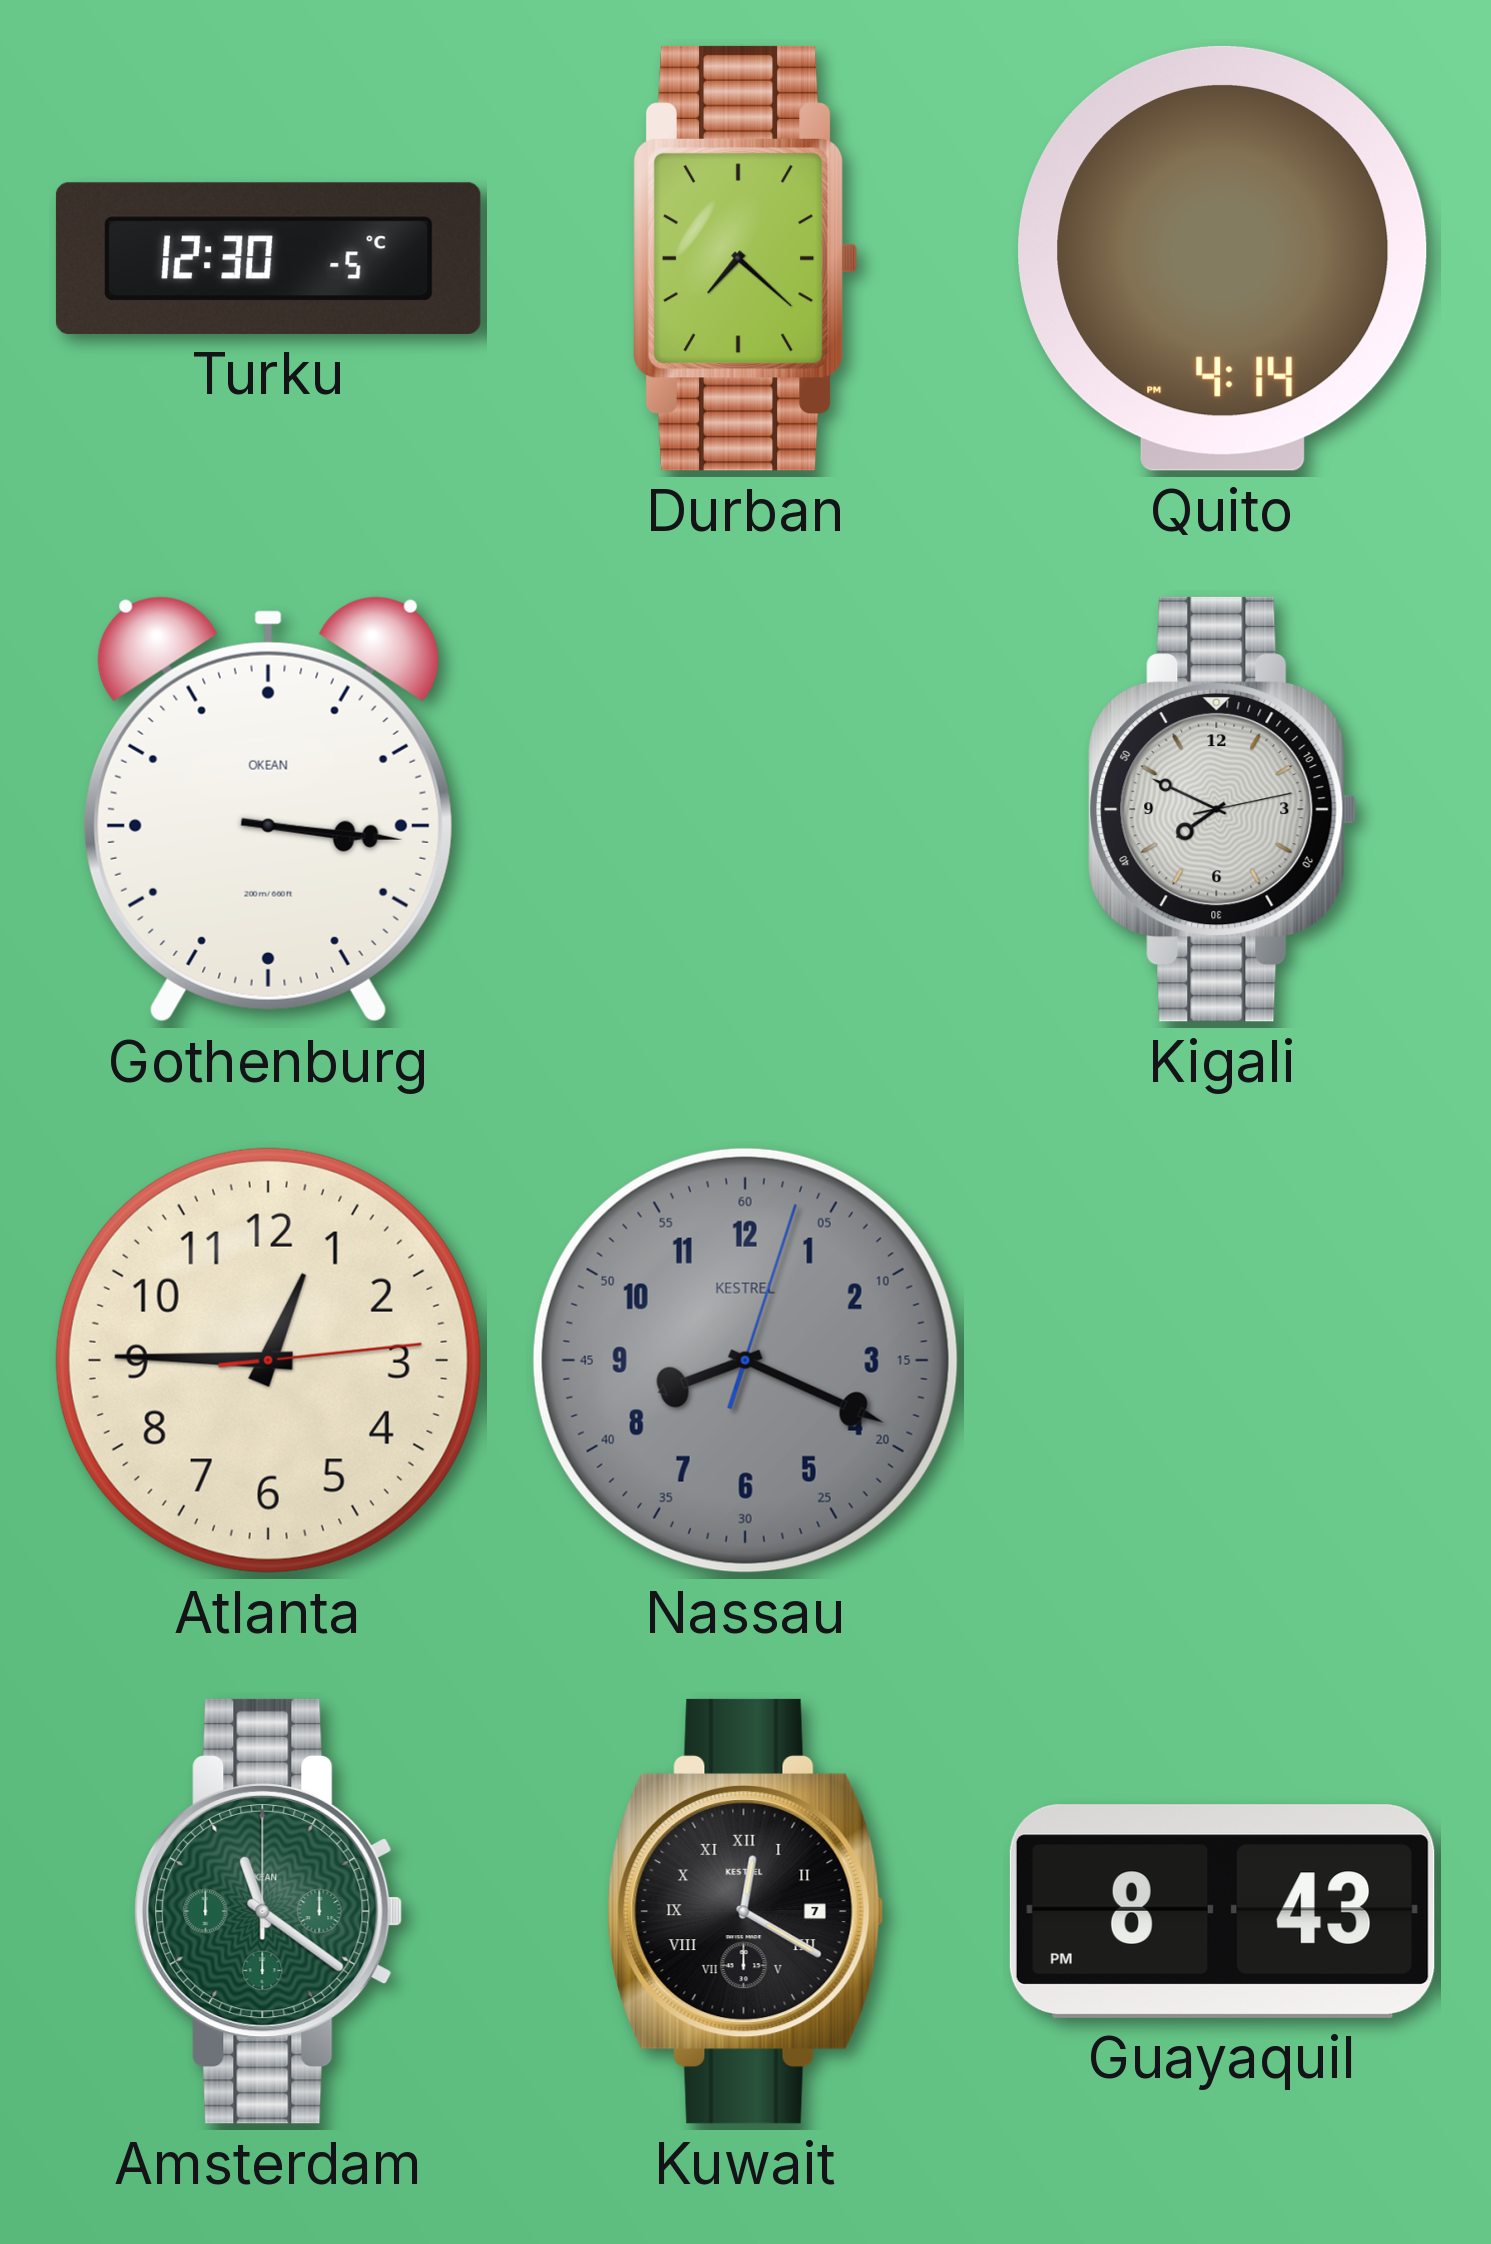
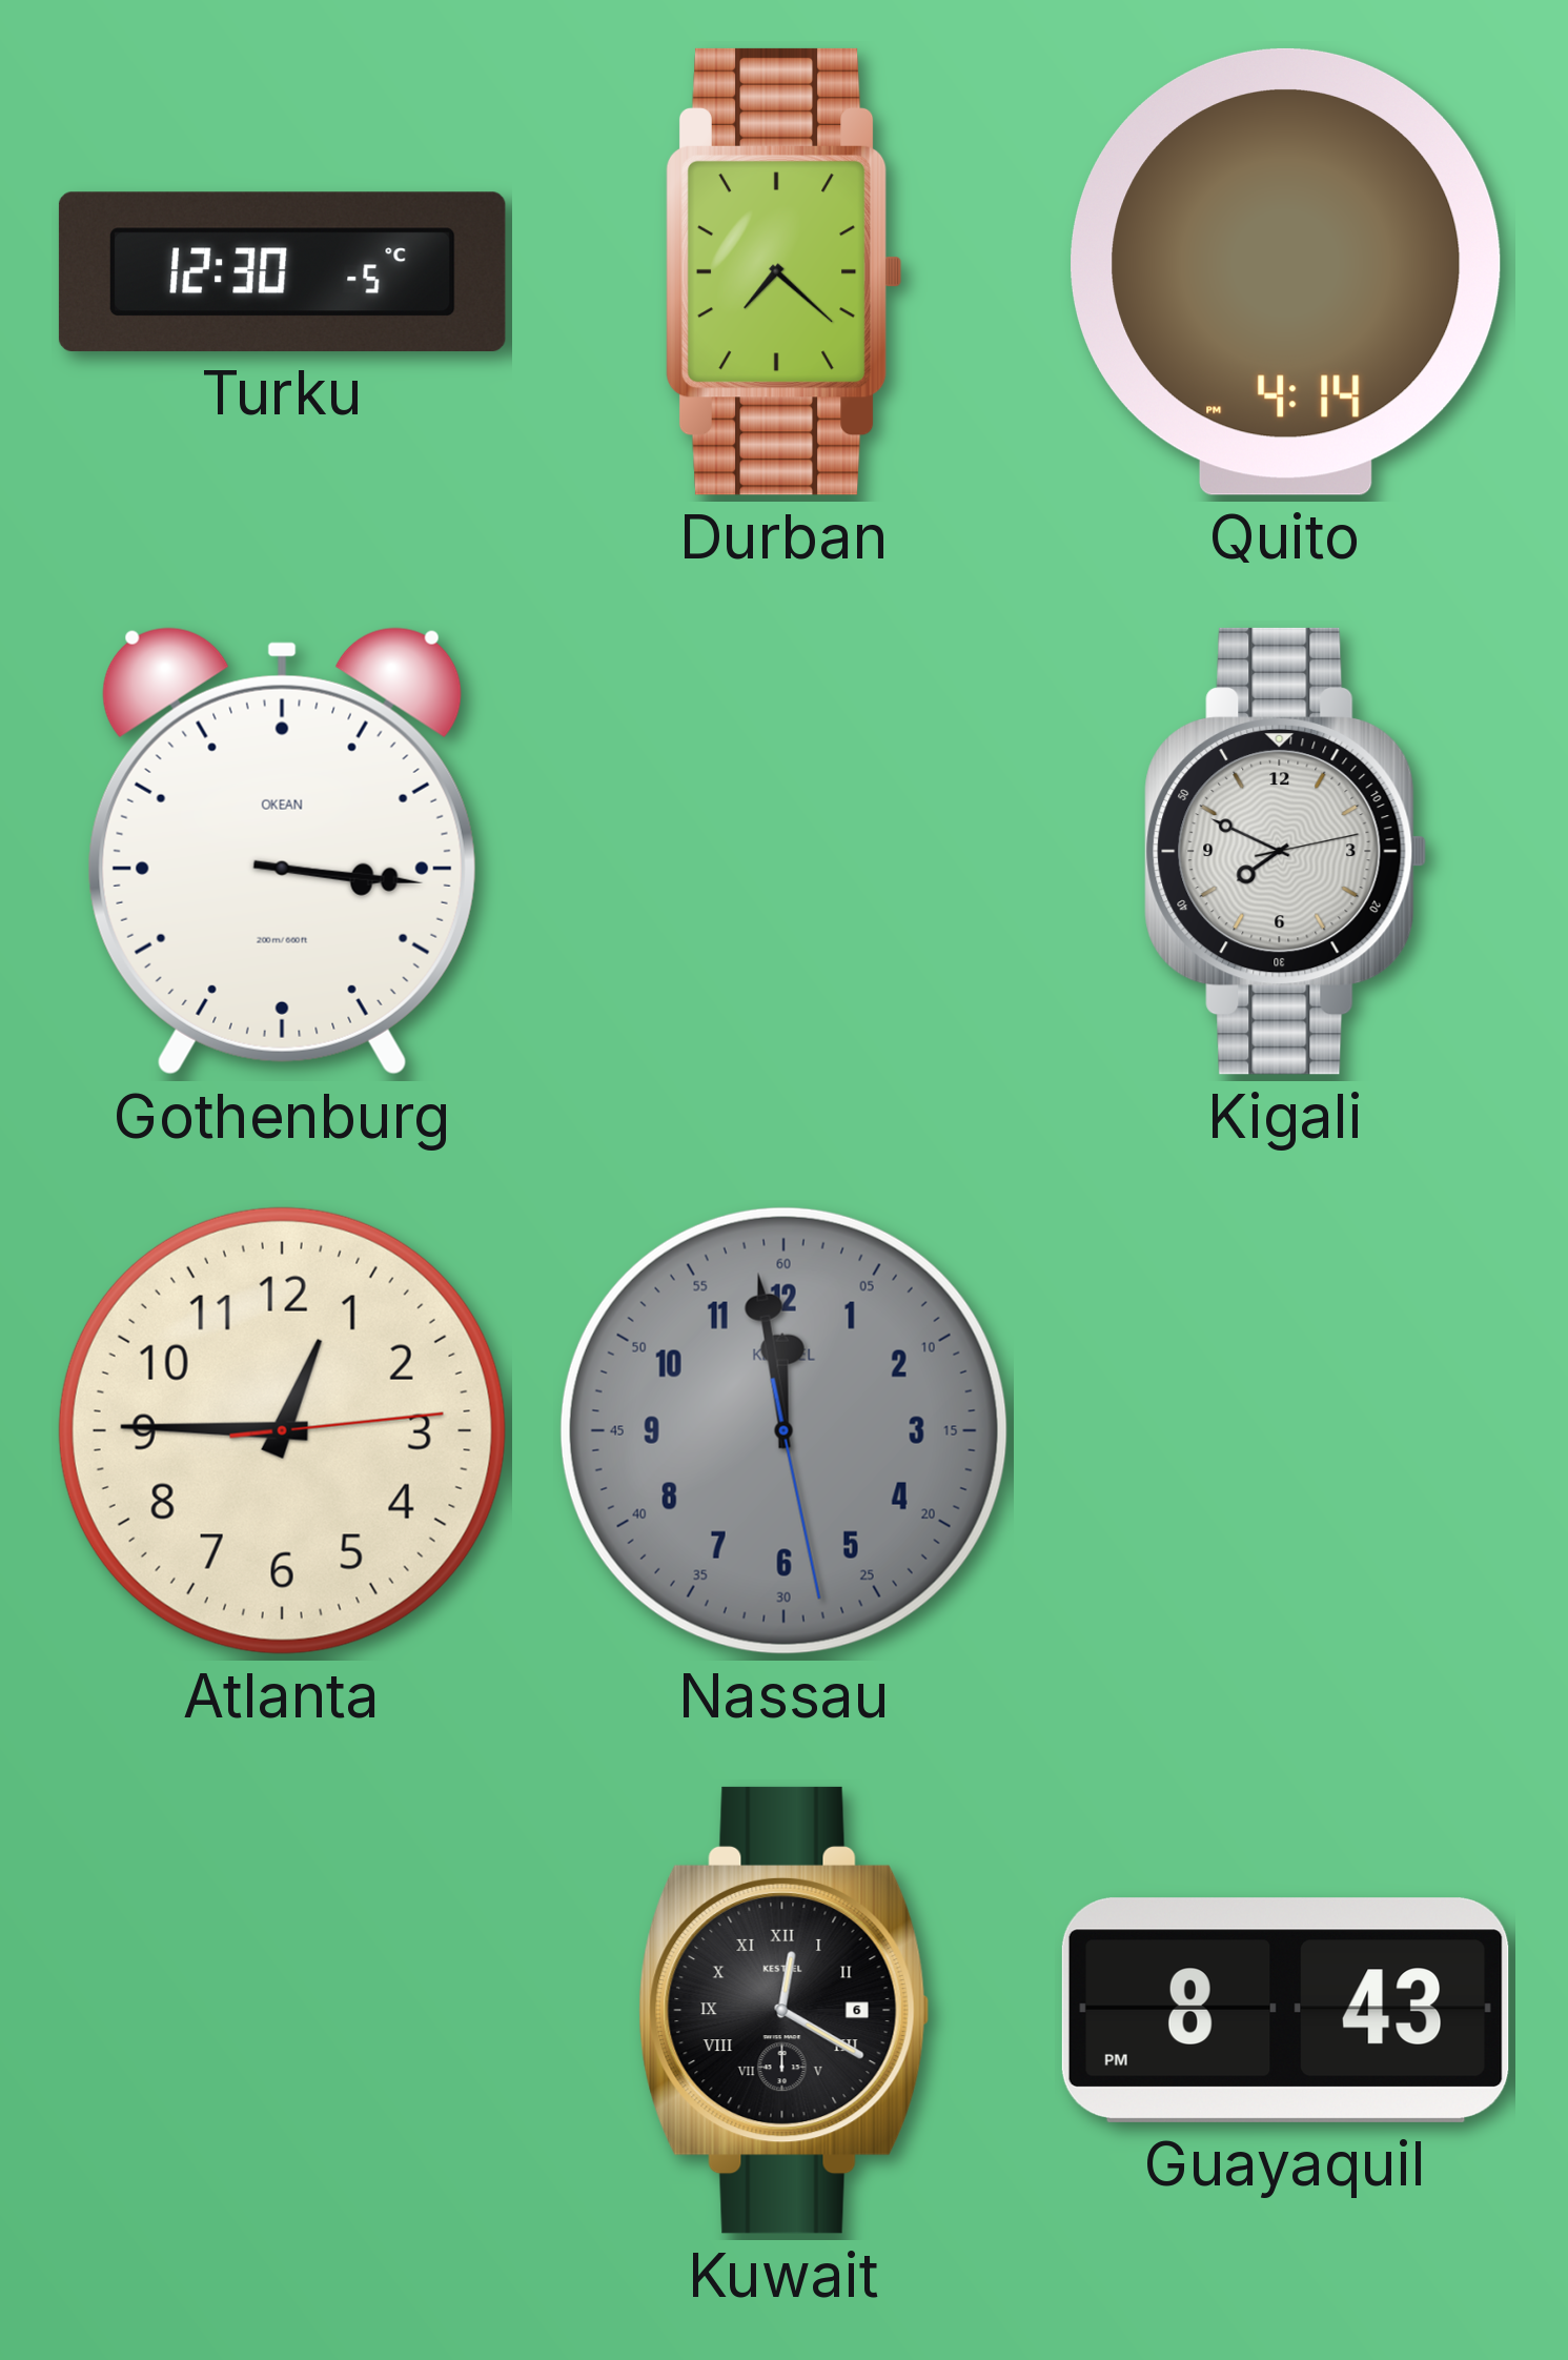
Nassau: 8:19 -> 11:58 (783, 1430)
Amsterdam: 11:21 -> none (269, 1911)
Kuwait date: 7 -> 6 (785, 2010)
